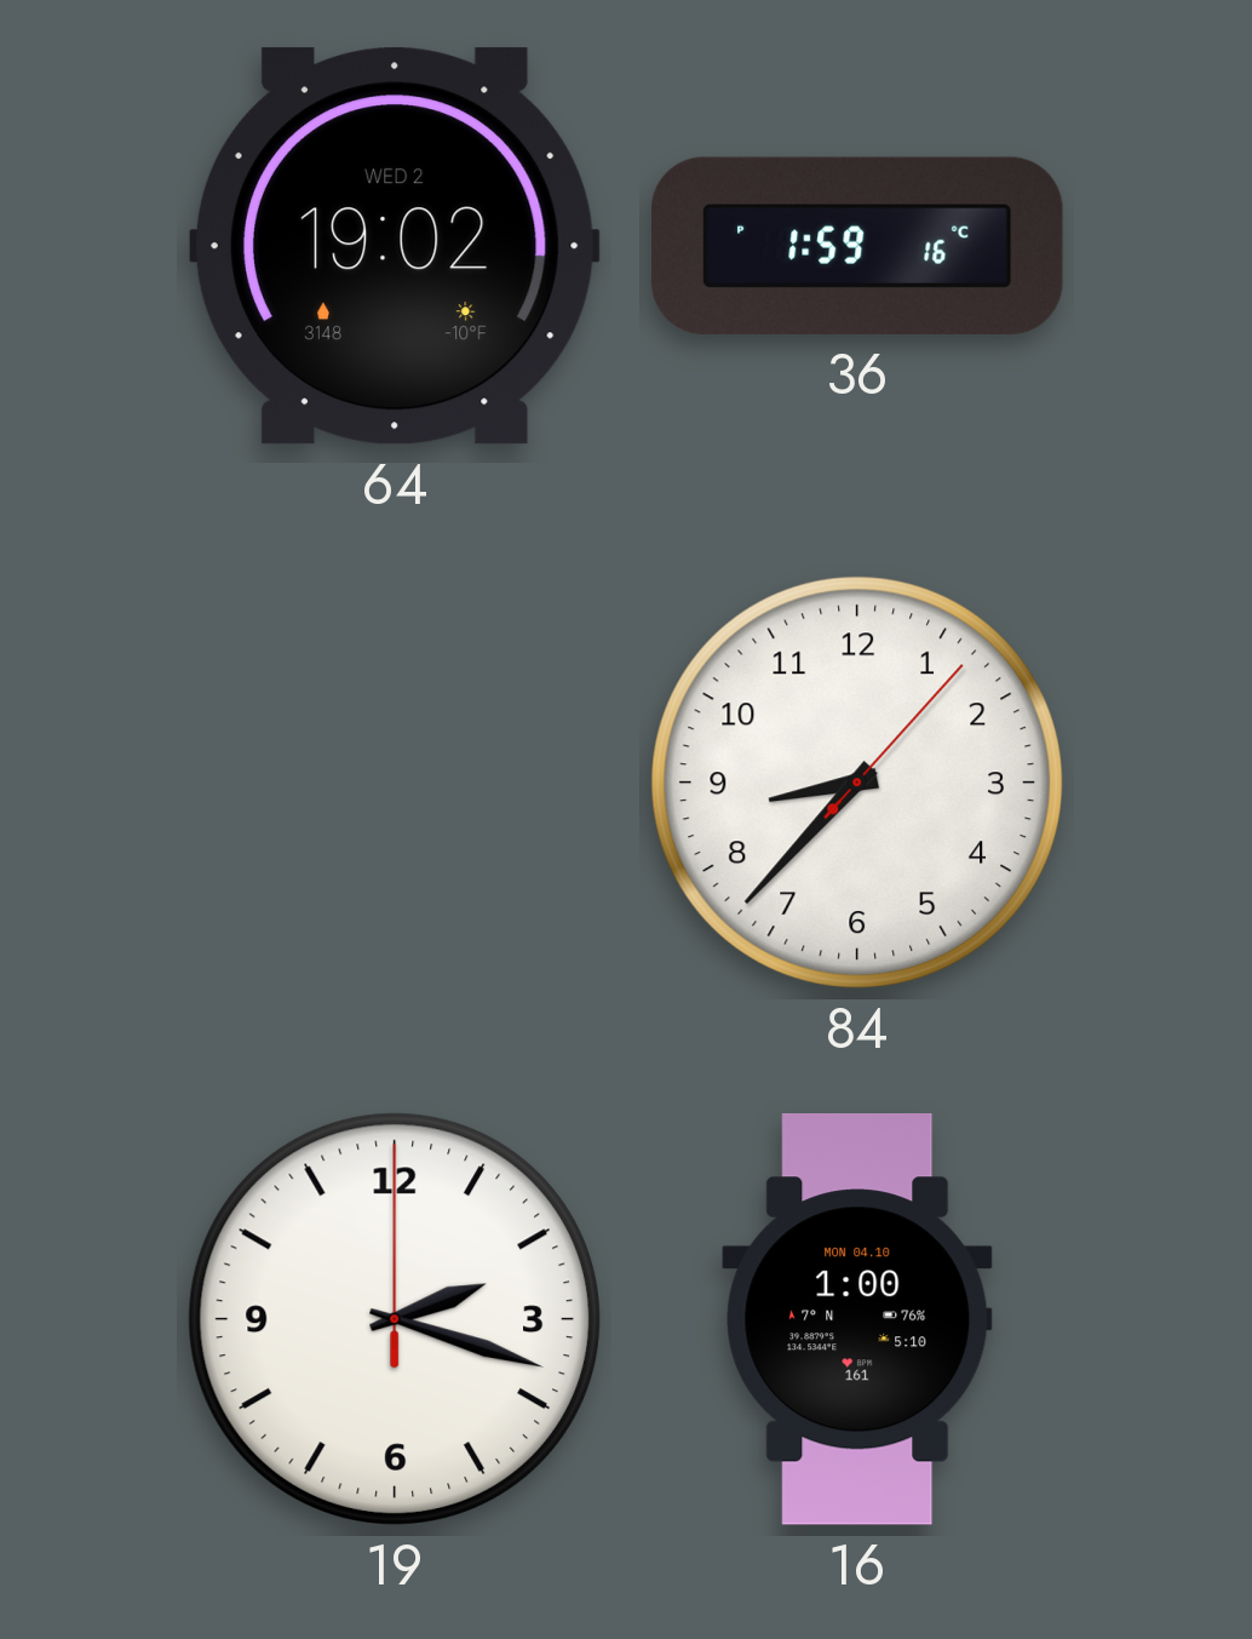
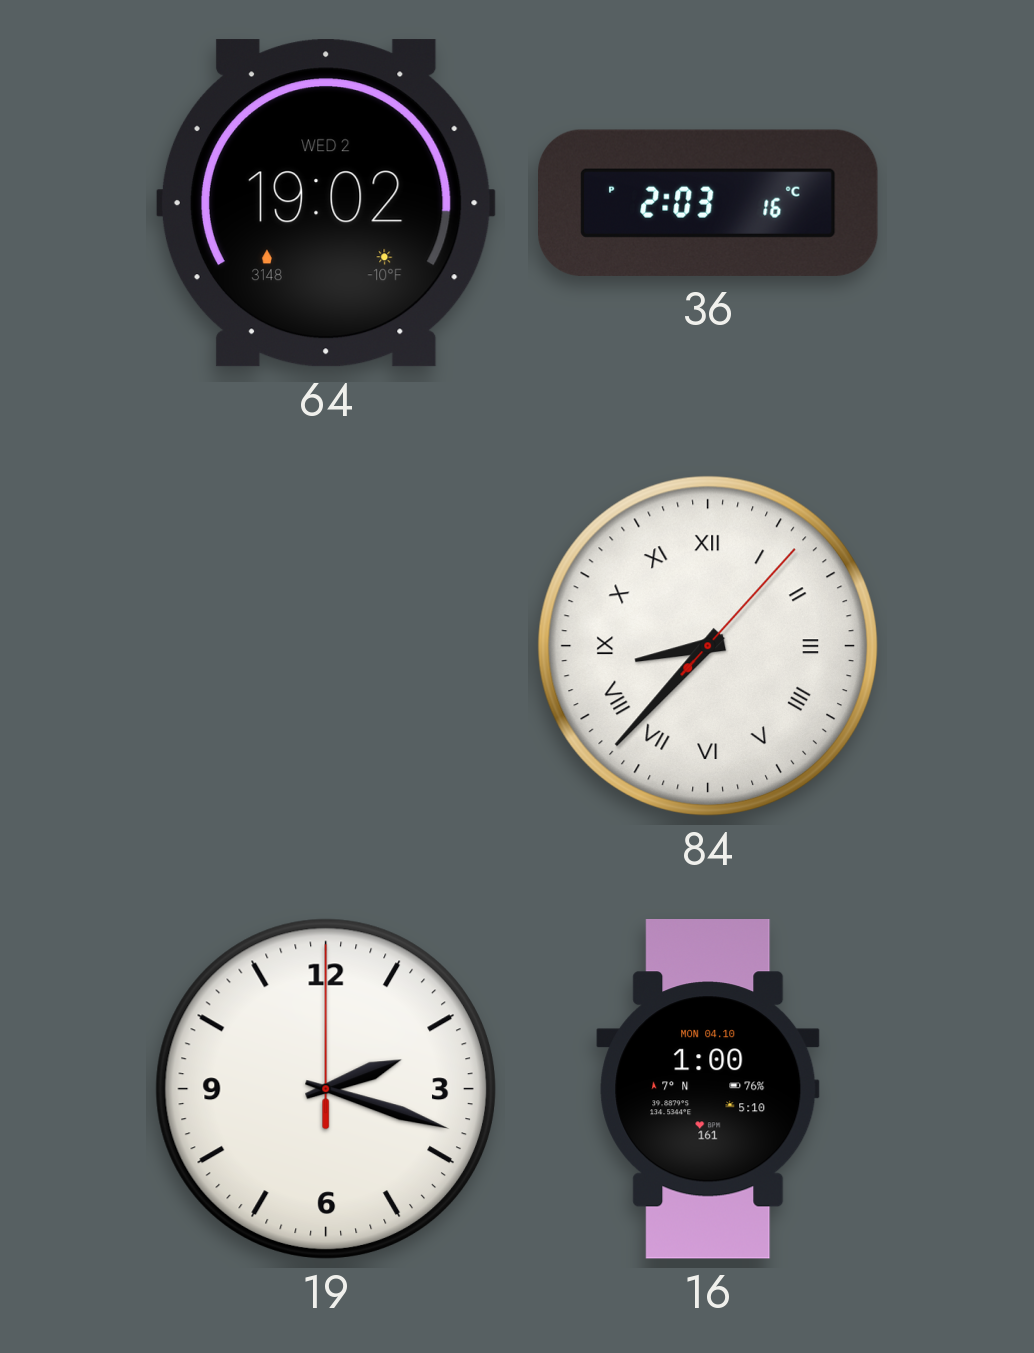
36: 1:59 -> 2:03 (709, 203)
84 numerals: Arabic -> Roman (708, 646)
